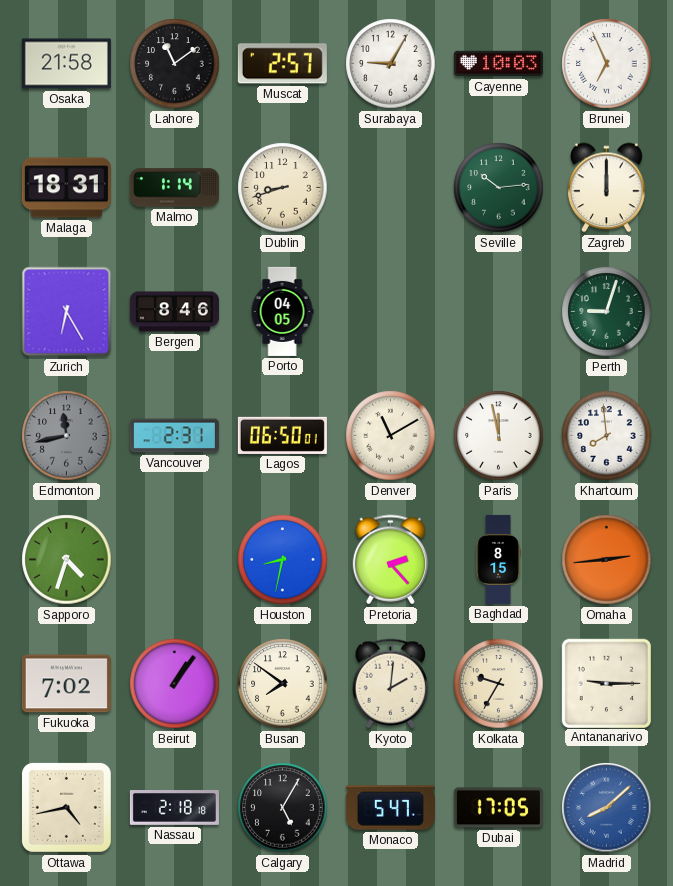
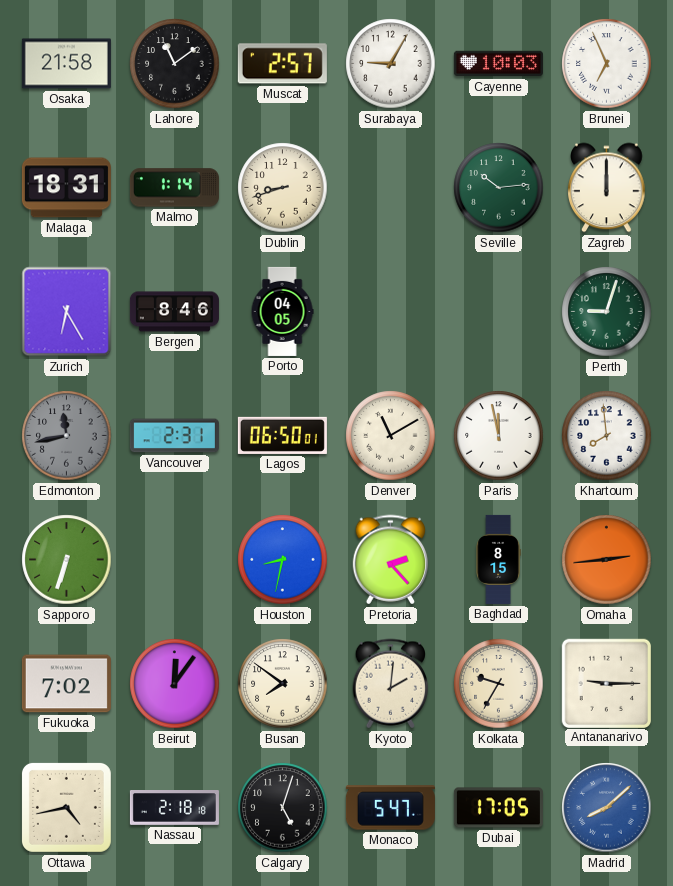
Sapporo: 4:33 -> 6:33 (67, 560)
Beirut: 1:06 -> 12:06 (175, 684)
Calgary: 5:05 -> 5:03 (283, 808)
